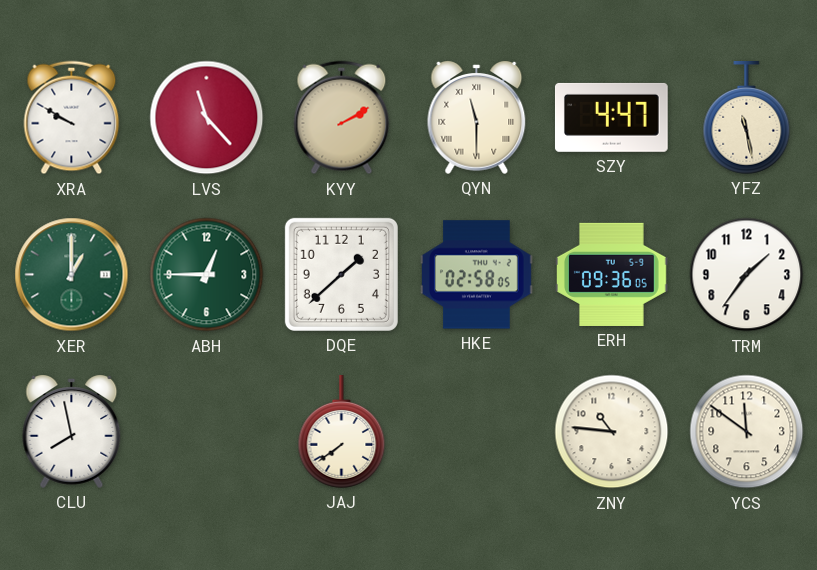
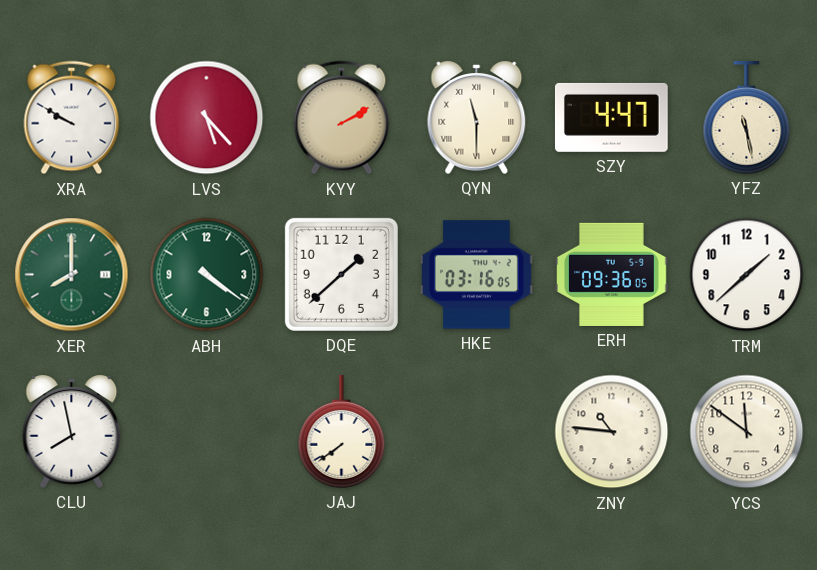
LVS: 11:23 -> 5:23 (207, 118)
XER: 1:00 -> 8:00 (72, 275)
ABH: 12:45 -> 4:21 (207, 275)
HKE: 02:58 -> 03:16 (477, 275)
TRM: 1:36 -> 1:38 (747, 275)
